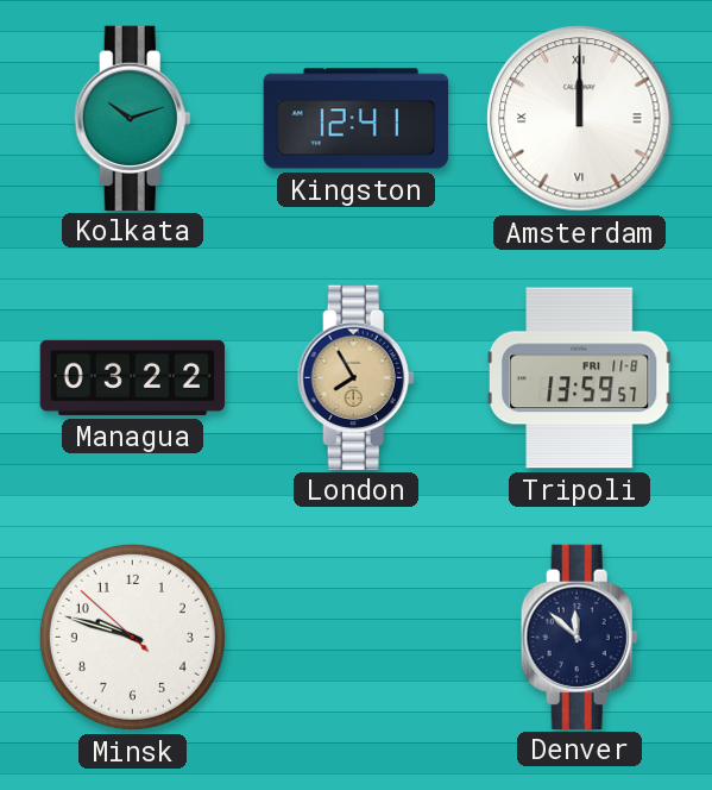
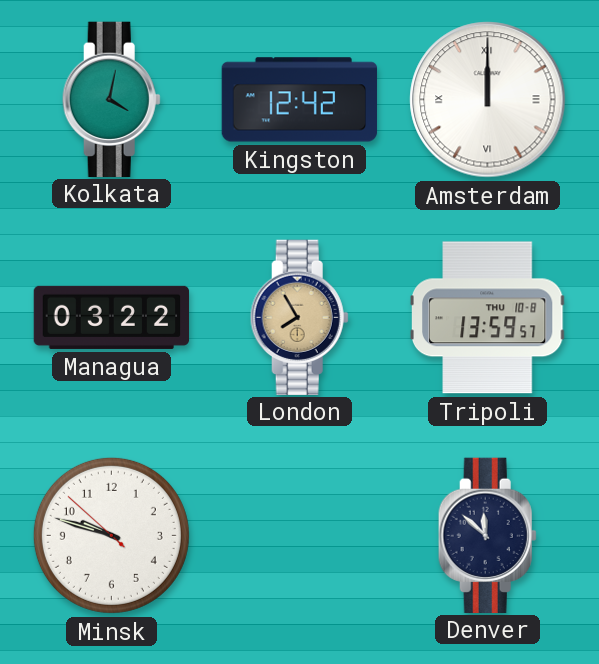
Kolkata: 10:12 -> 4:02 (111, 99)
Kingston: 12:41 -> 12:42 (300, 100)
Tripoli date: FRI 11-8 -> THU 10-8 (487, 318)
